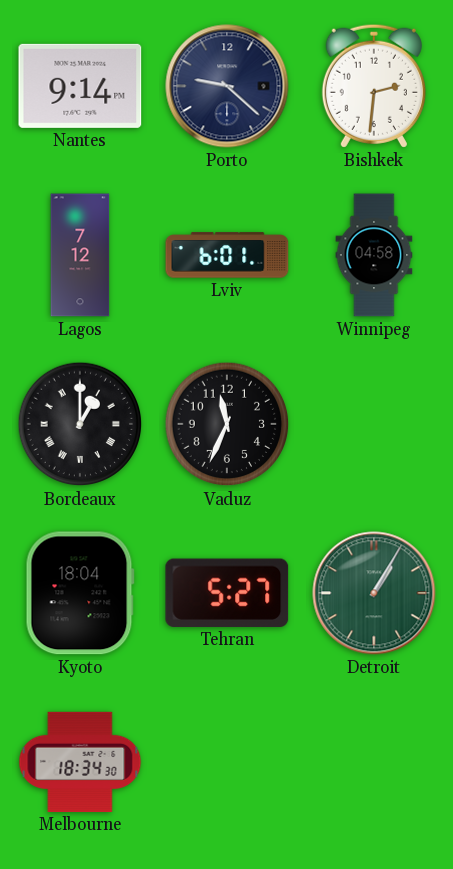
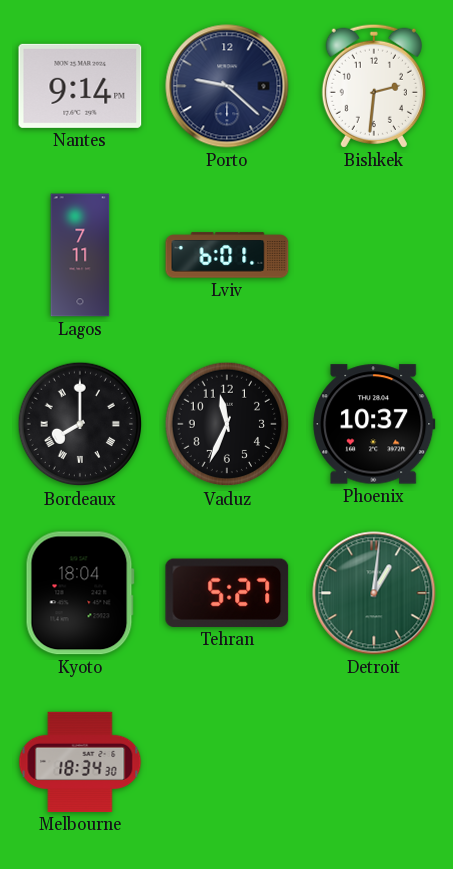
Lagos: 7:12 -> 7:11 (80, 255)
Winnipeg: 04:58 -> none (374, 255)
Bordeaux: 1:00 -> 8:00 (80, 424)
Phoenix: none -> 10:37 (374, 424)
Detroit: 1:05 -> 1:01 (374, 593)
